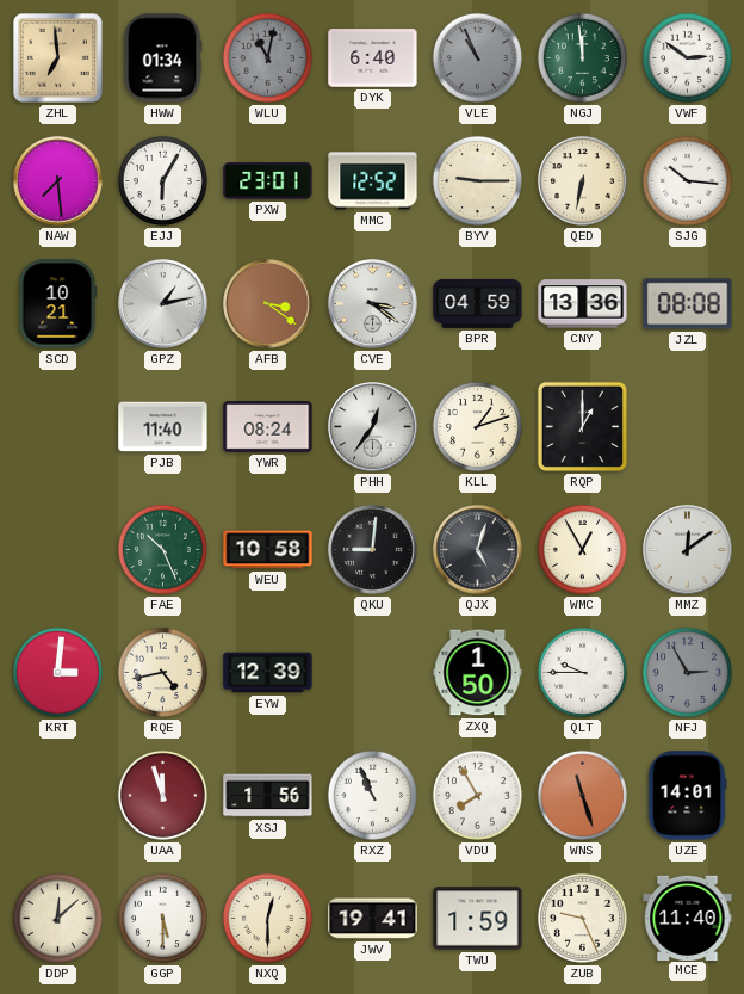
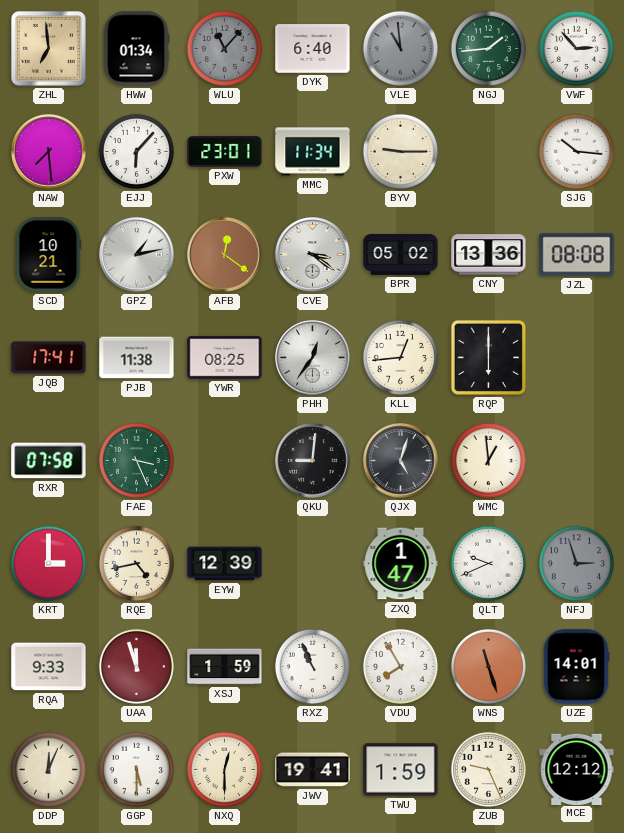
WLU: 11:02 -> 11:07 (224, 48)
VLE: 10:56 -> 10:59 (400, 48)
NGJ: 11:59 -> 1:44 (488, 48)
VWF: 2:51 -> 2:53 (576, 48)
EJJ: 6:05 -> 6:07 (136, 151)
MMC: 12:52 -> 11:34 (313, 152)
QED: 6:32 -> none (583, 181)
AFB: 3:21 -> 12:21 (225, 255)
BPR: 04:59 -> 05:02 (401, 254)
JQB: none -> 17:41 (49, 358)
PJB: 11:40 -> 11:38 (137, 358)
YWR: 08:24 -> 08:25 (225, 358)
KLL: 1:12 -> 12:44 (400, 357)
RQP: 1:00 -> 6:00 (488, 357)
RXR: none -> 07:58 (49, 461)
FAE: 10:26 -> 3:26 (136, 460)
WEU: 10:58 -> none (268, 550)
WMC: 12:55 -> 12:59 (488, 460)
MMZ: 12:09 -> none (688, 550)
KRT: 3:01 -> 3:00 (48, 563)
ZXQ: 1:50 -> 1:47 (401, 564)
QLT: 9:45 -> 9:41 (488, 563)
NFJ: 2:55 -> 2:57 (576, 563)
RQA: none -> 9:33 (49, 667)
XSJ: 1:56 -> 1:59 (225, 667)
DDP: 12:08 -> 12:04 (48, 769)
MCE: 11:40 -> 12:12 (577, 769)
